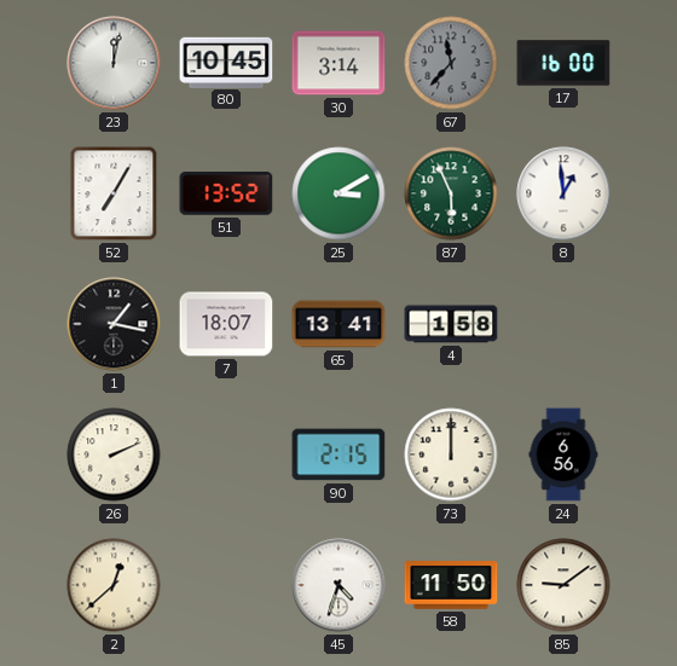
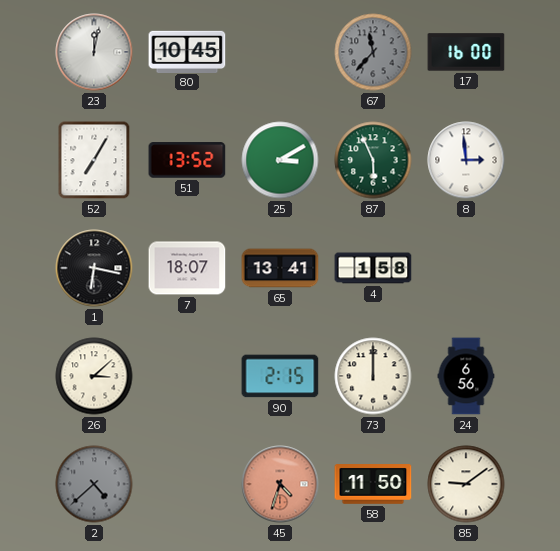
30: 3:14 -> none (338, 63)
8: 12:59 -> 2:59 (466, 160)
1: 1:17 -> 6:17 (94, 268)
26: 2:11 -> 3:08 (94, 376)
2: 12:38 -> 4:38 (94, 484)
2 dial: cream -> grey (94, 484)
45 dial: white -> salmon (280, 484)
